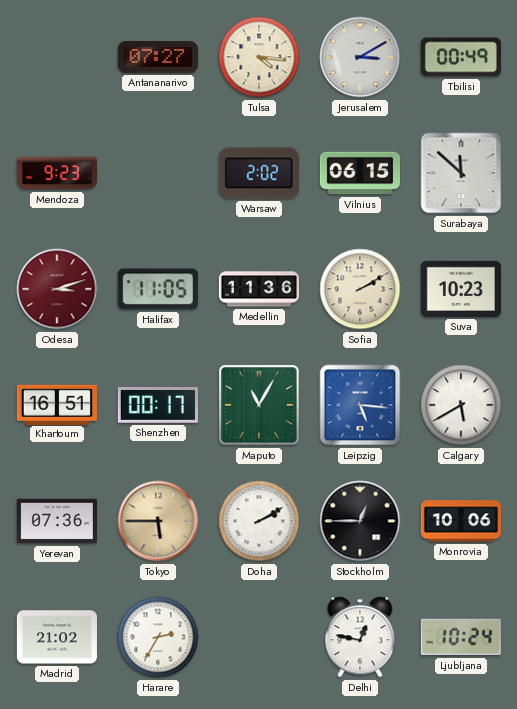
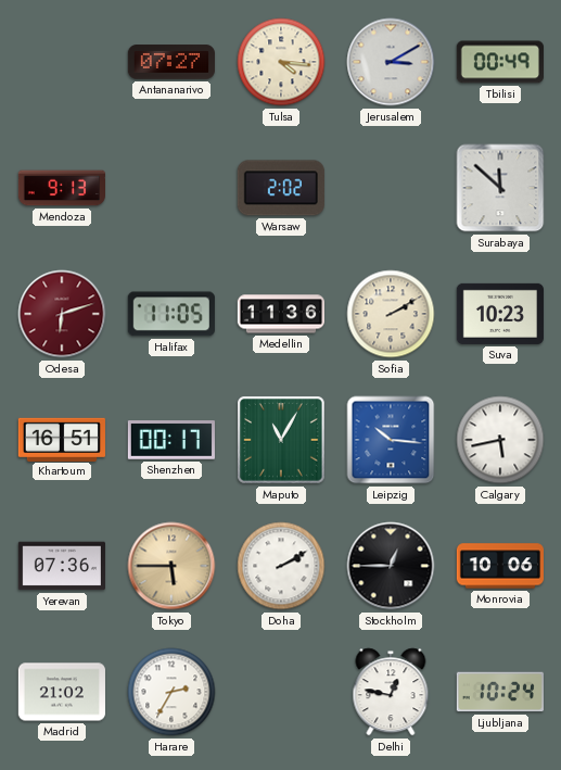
Mendoza: 9:23 -> 9:13 (61, 188)
Vilnius: 06:15 -> none (359, 173)
Odesa: 3:12 -> 6:12 (62, 314)
Leipzig: 5:16 -> 10:16 (391, 440)
Calgary: 5:40 -> 5:43 (500, 440)
